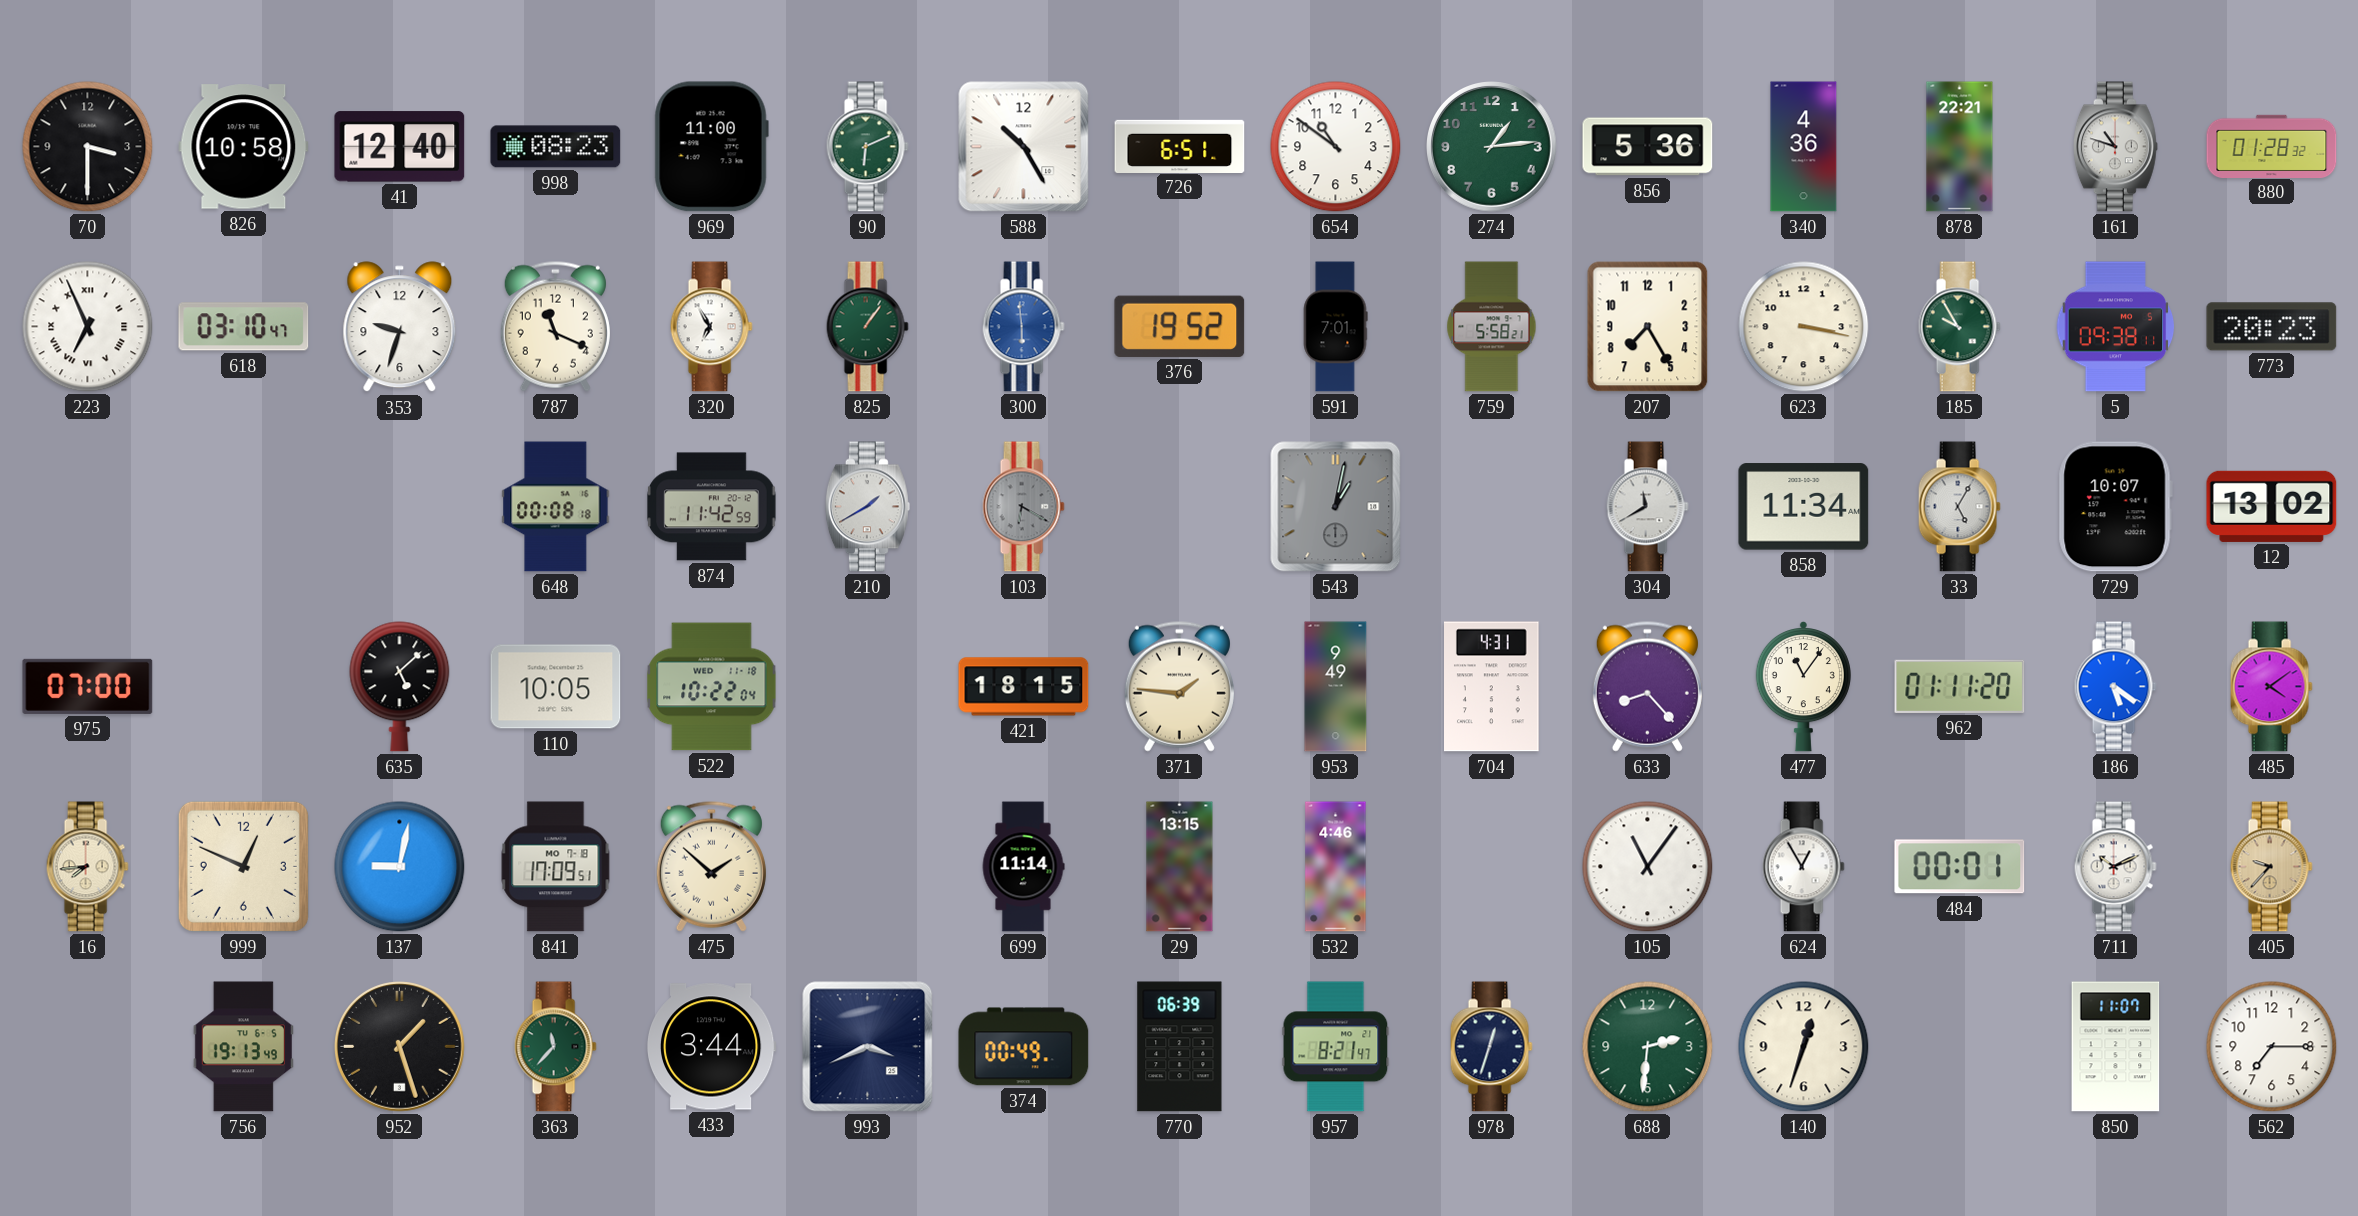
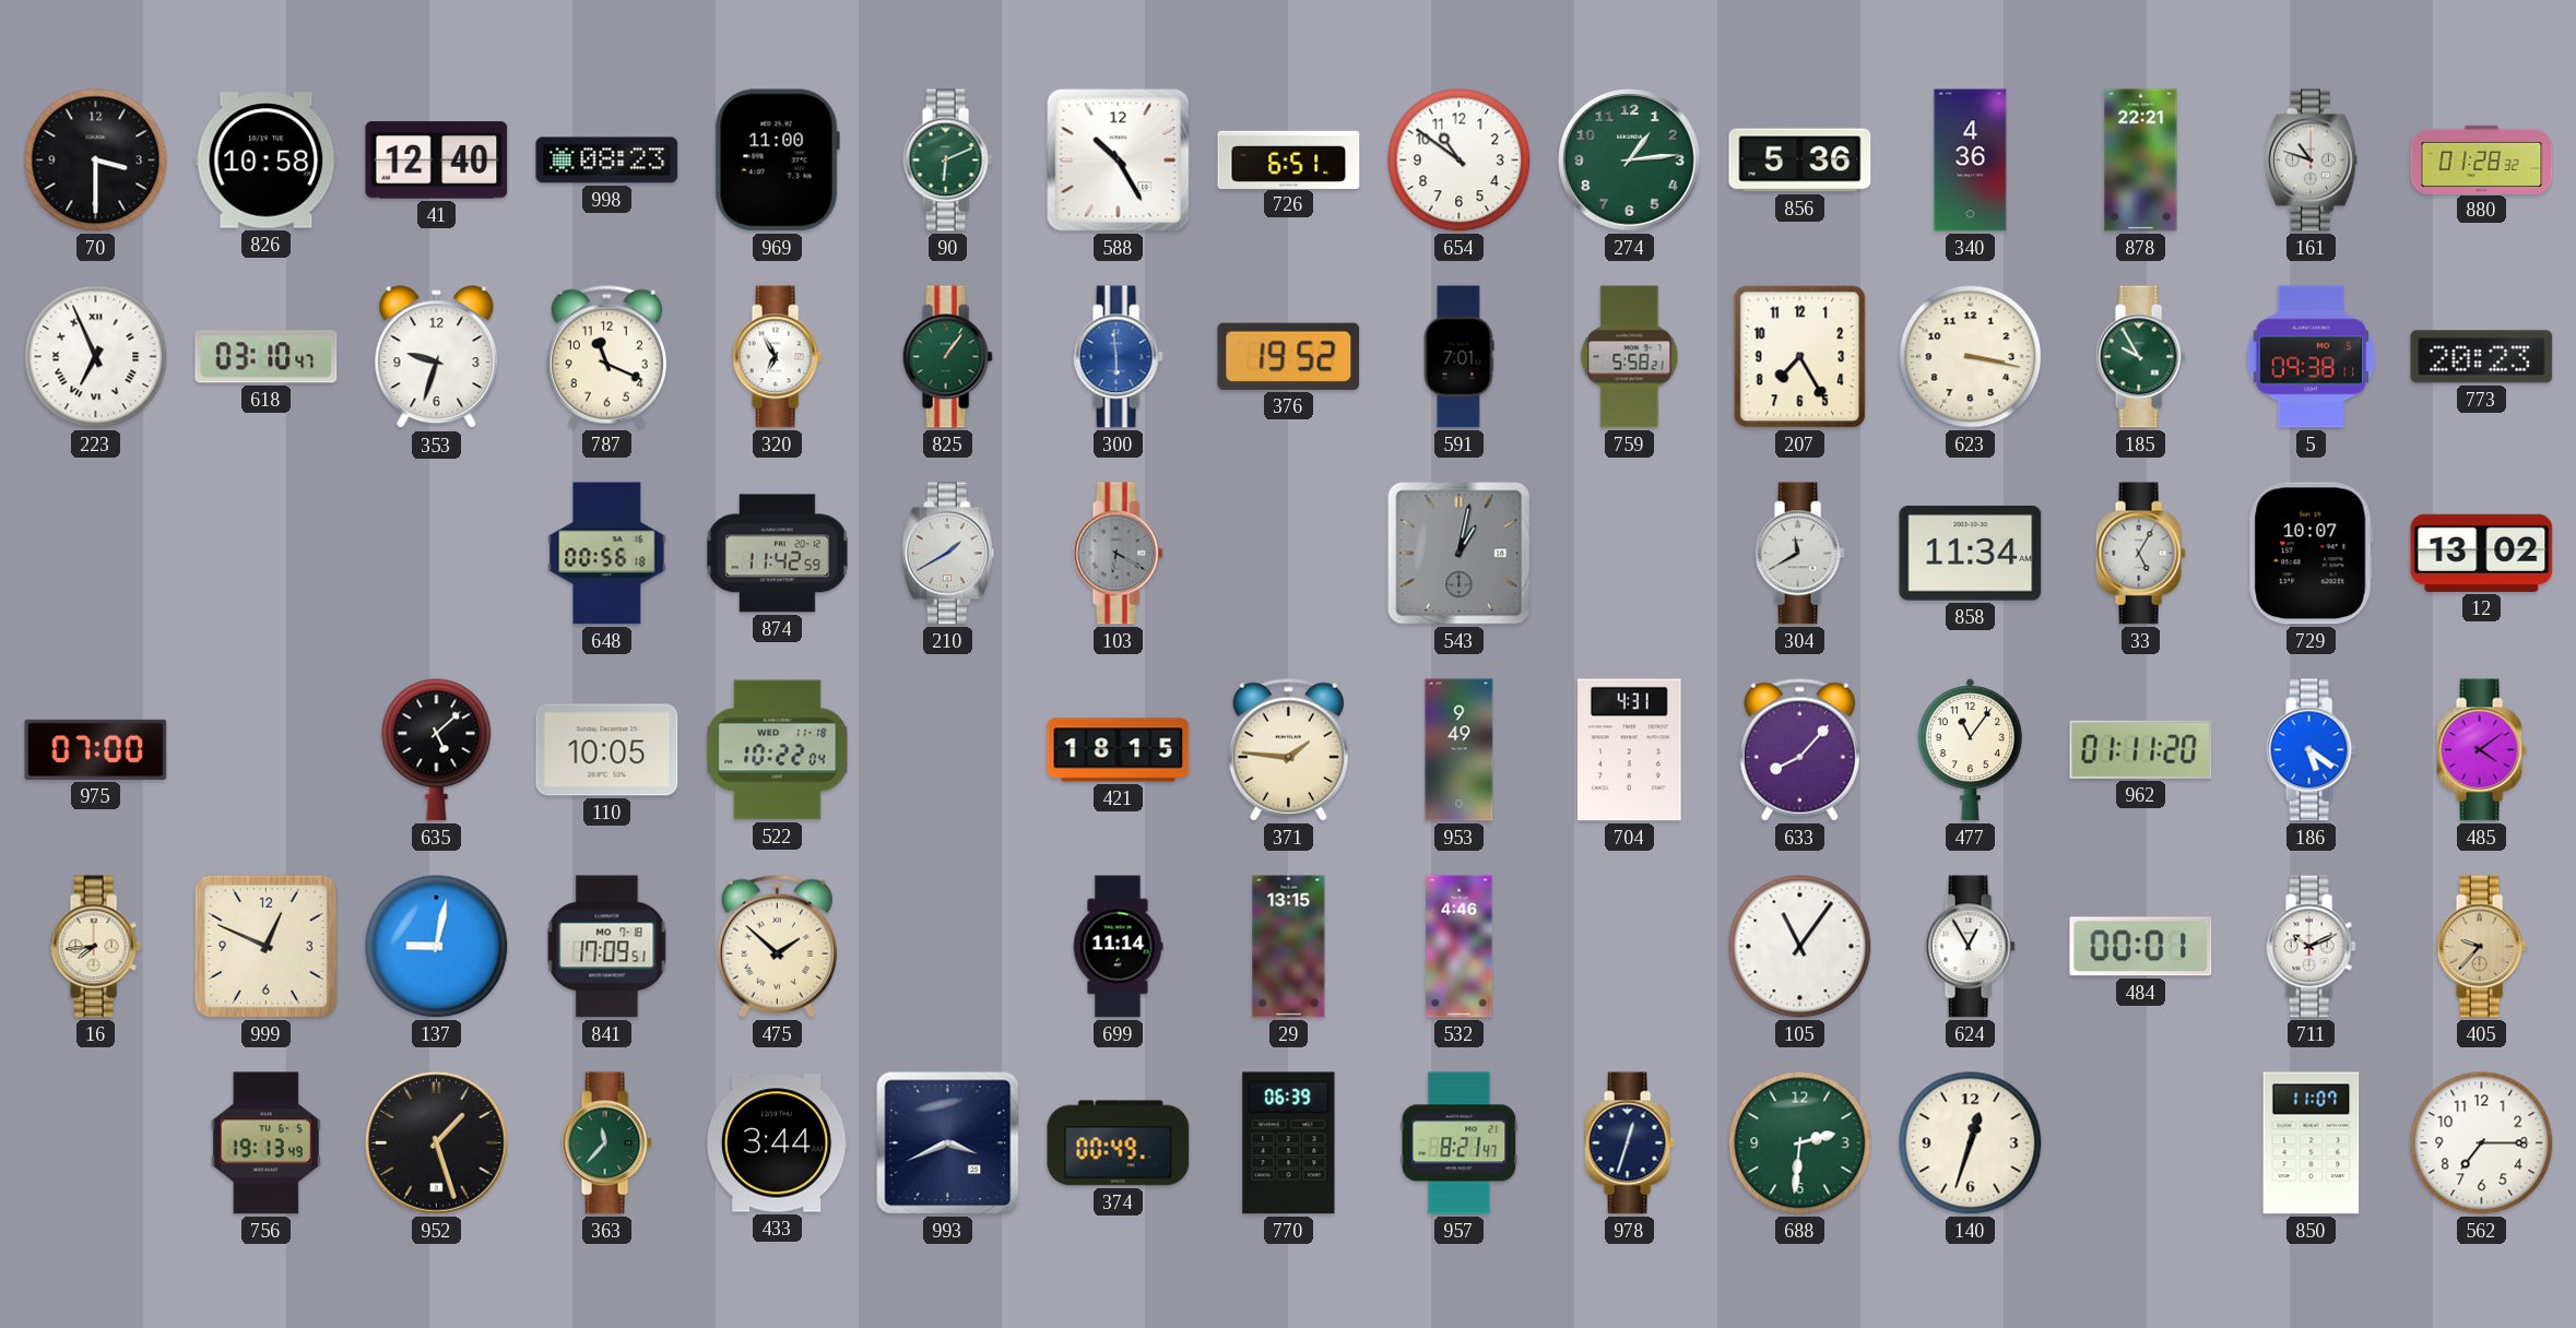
648: 00:08 -> 00:56 (607, 554)
633: 8:23 -> 8:07 (1799, 749)
